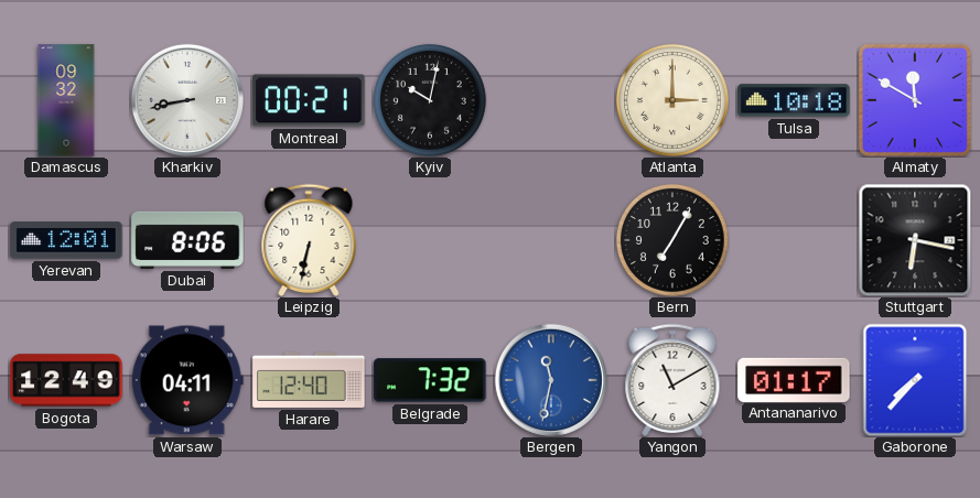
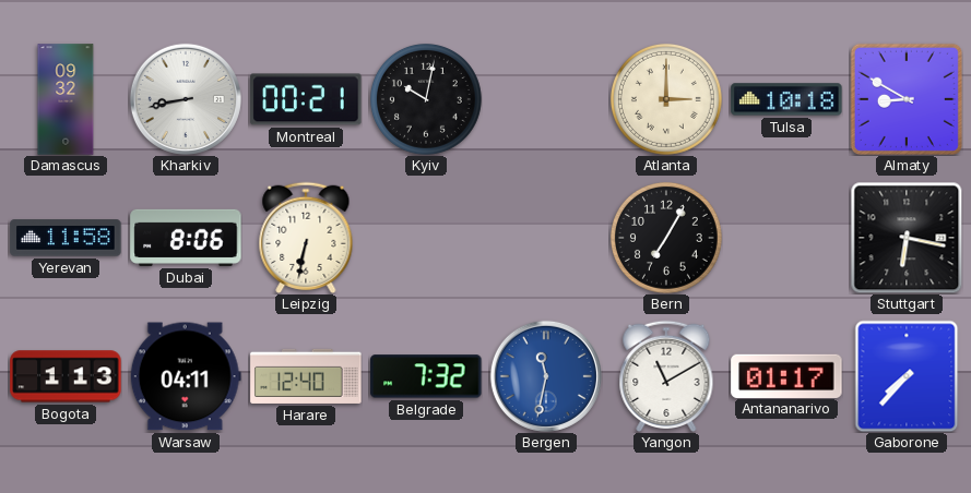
Almaty: 11:50 -> 8:50 (907, 99)
Yerevan: 12:01 -> 11:58 (66, 238)
Bogota: 12:49 -> 1:13 (66, 376)
